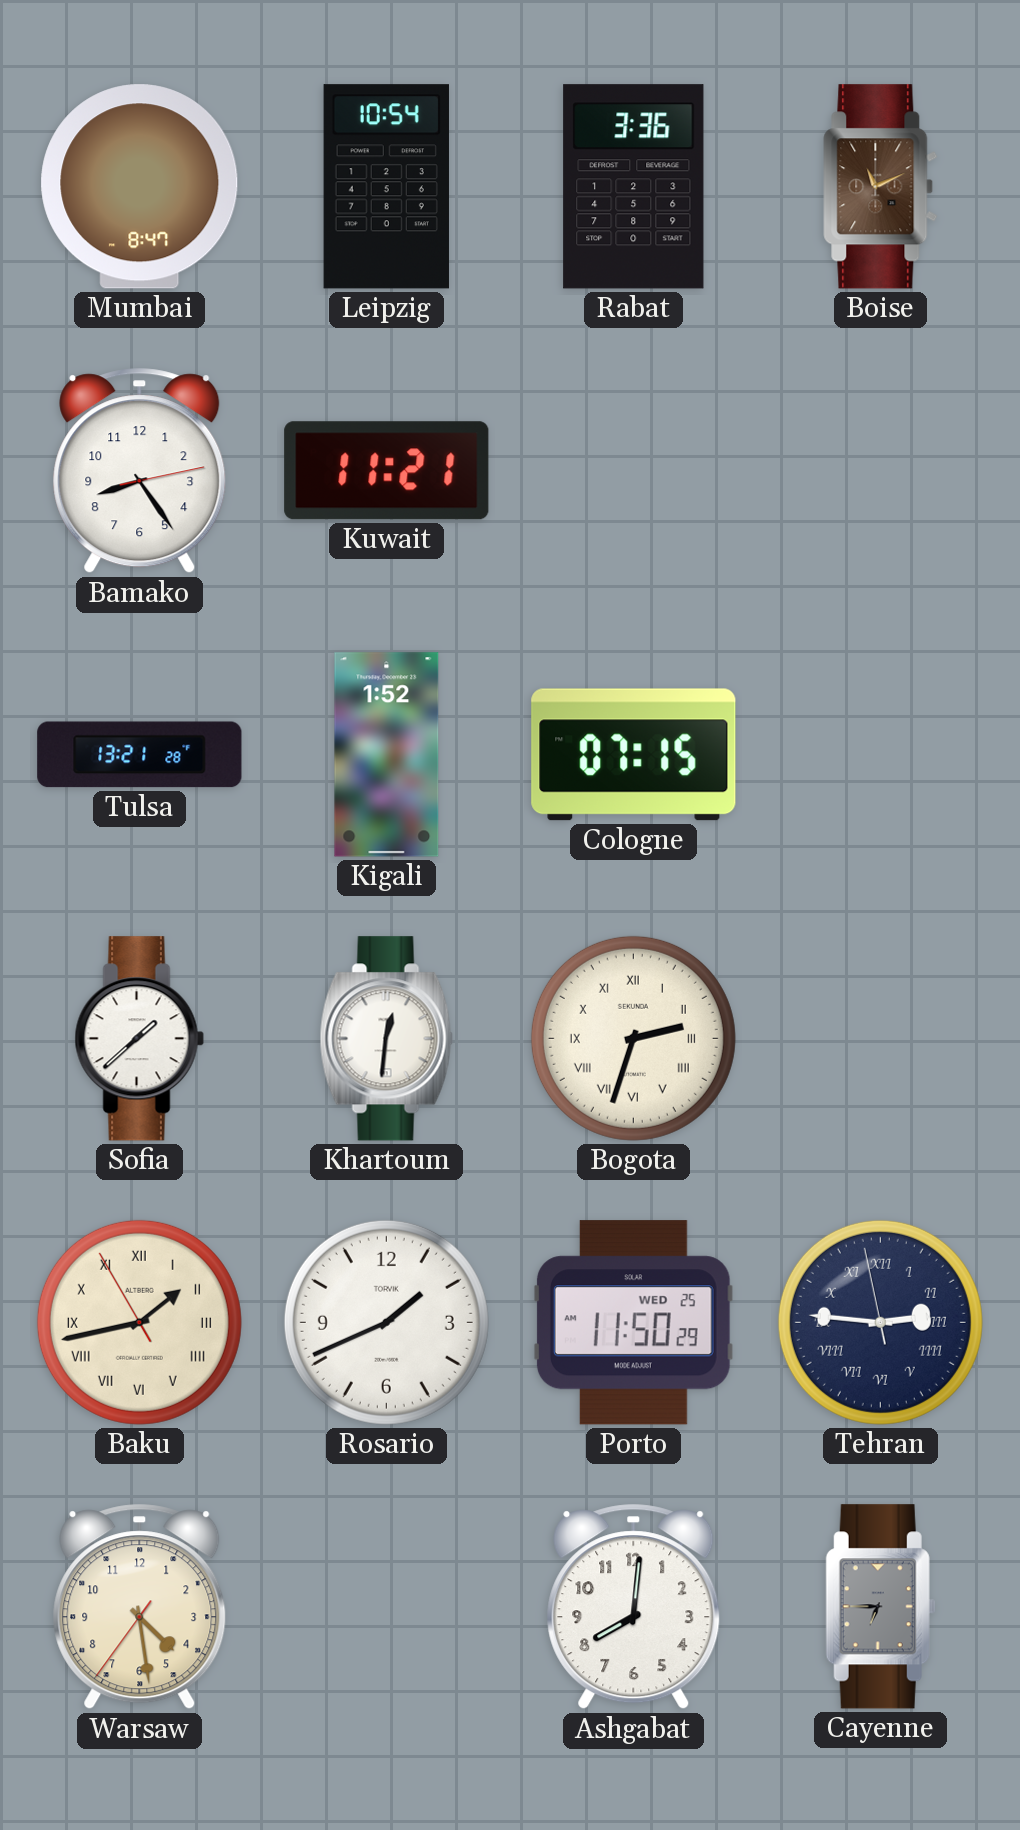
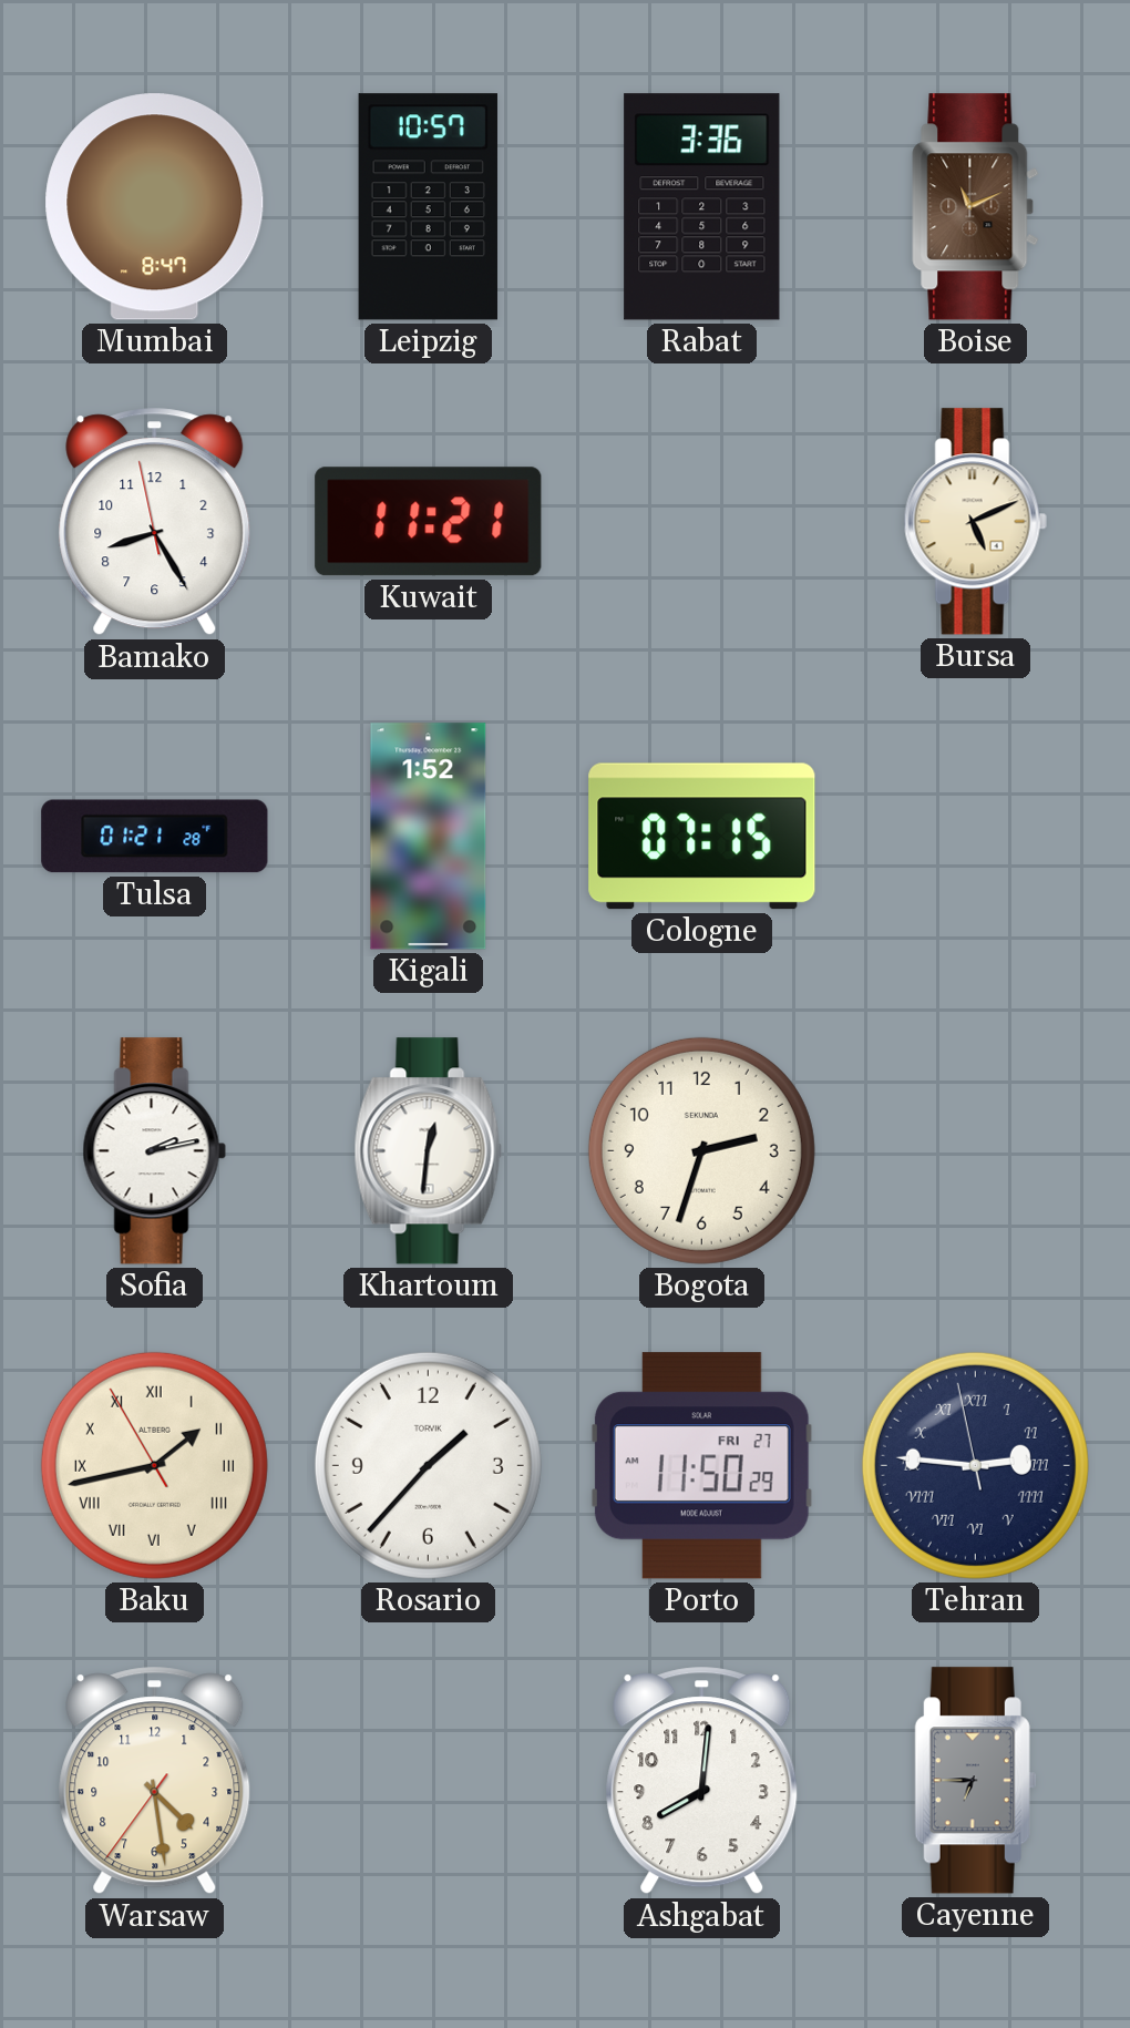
Leipzig: 10:54 -> 10:57 (428, 207)
Bamako: 8:24:13 -> 8:24:58 (155, 522)
Bursa: none -> 5:11 (975, 522)
Tulsa: 13:21 -> 01:21 (155, 837)
Sofia: 1:38 -> 2:13 (154, 1151)
Bogota numerals: Roman -> Arabic (701, 1150)
Rosario: 1:41 -> 1:37 (428, 1465)
Porto date: WED 25 -> FRI 27 (701, 1466)
